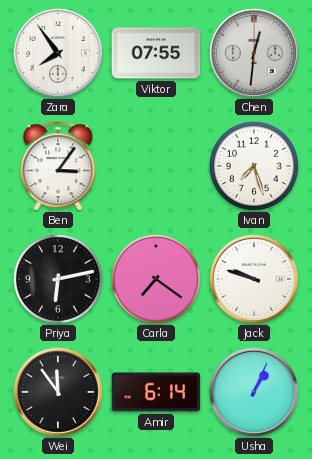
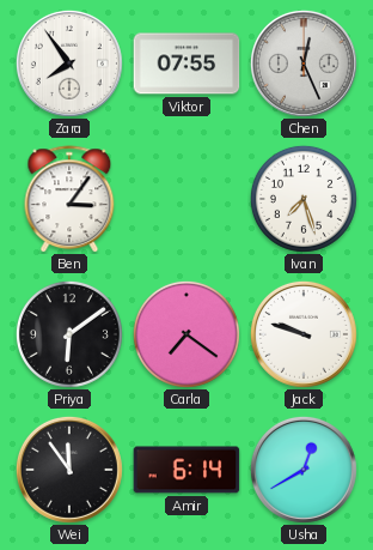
Chen: 12:31 -> 12:26 (304, 64)
Priya: 6:13 -> 6:09 (69, 334)
Usha: 1:04 -> 12:40 (304, 470)
